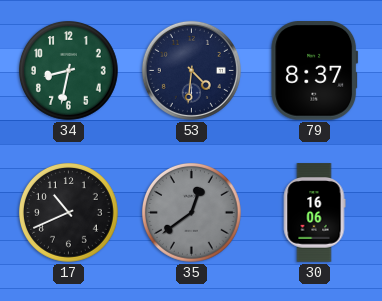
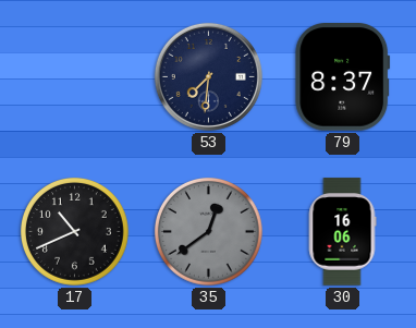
34: 8:32 -> none (69, 71)
53: 4:31 -> 7:31 (208, 76)
